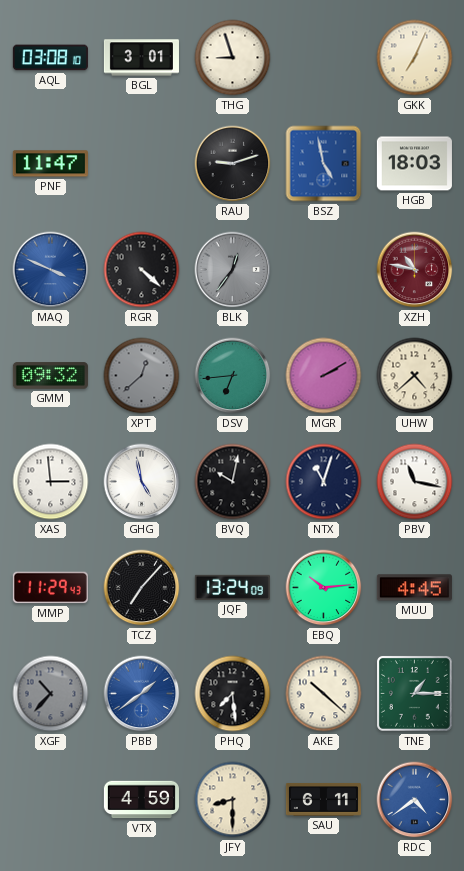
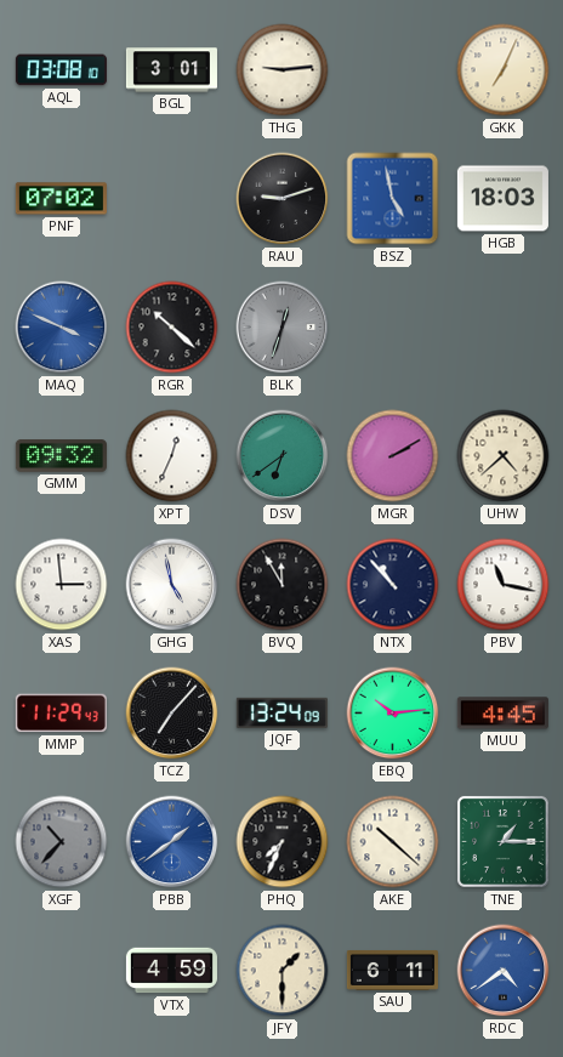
THG: 8:57 -> 9:14 (283, 70)
PNF: 11:47 -> 07:02 (61, 199)
RGR: 4:22 -> 10:22 (172, 328)
BLK: 12:36 -> 12:33 (283, 328)
XZH: 10:47 -> none (415, 270)
XPT: 12:38 -> 12:34 (172, 456)
XPT dial: grey -> white (172, 456)
DSV: 6:44 -> 6:39 (283, 456)
BVQ: 10:02 -> 11:55 (283, 585)
NTX: 11:03 -> 10:53 (393, 585)
PHQ: 7:29 -> 7:34 (283, 842)
JFY: 8:30 -> 1:30 (283, 971)
